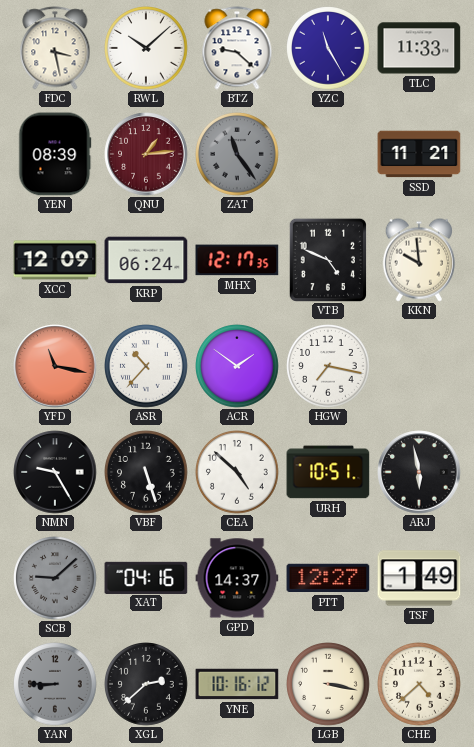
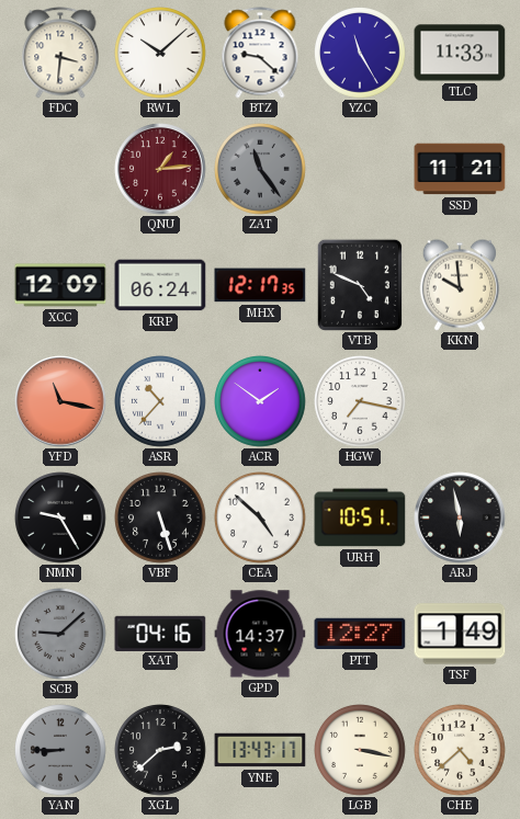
FDC: 3:28 -> 3:31 (60, 53)
YEN: 08:39 -> none (55, 154)
YNE: 10:16 -> 13:43 (260, 750)
